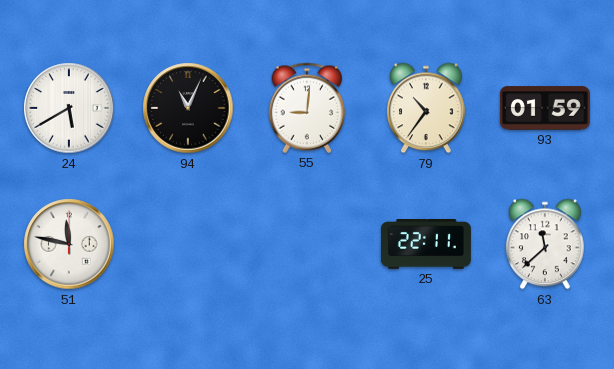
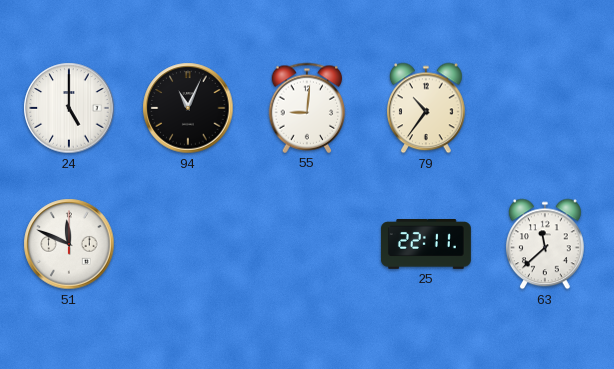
24: 5:40 -> 5:00 (69, 108)
93: 01:59 -> none (545, 108)
51: 11:47 -> 11:49 (69, 244)
